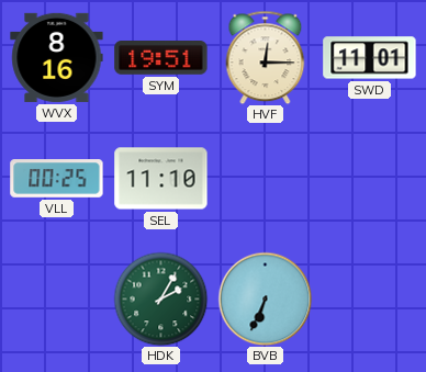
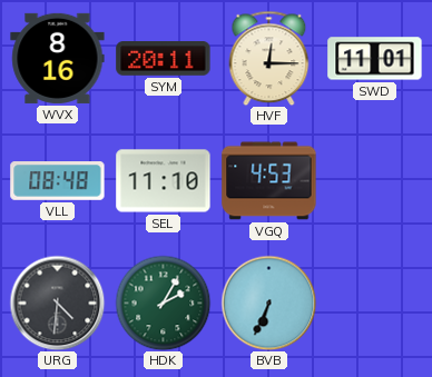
SYM: 19:51 -> 20:11 (164, 59)
VLL: 00:25 -> 08:48 (58, 181)
VGQ: none -> 4:53 (269, 181)
URG: none -> 4:31 (57, 302)
